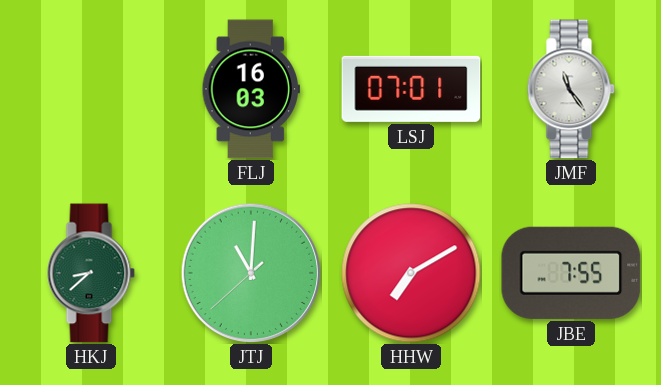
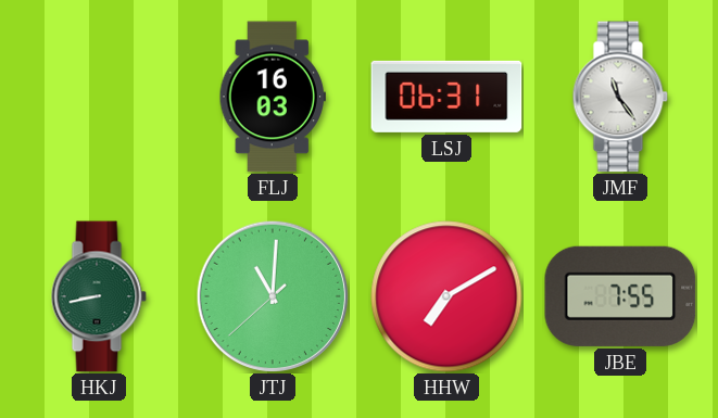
LSJ: 07:01 -> 06:31 (446, 97)
HKJ: 8:38 -> 8:43 (99, 296)
